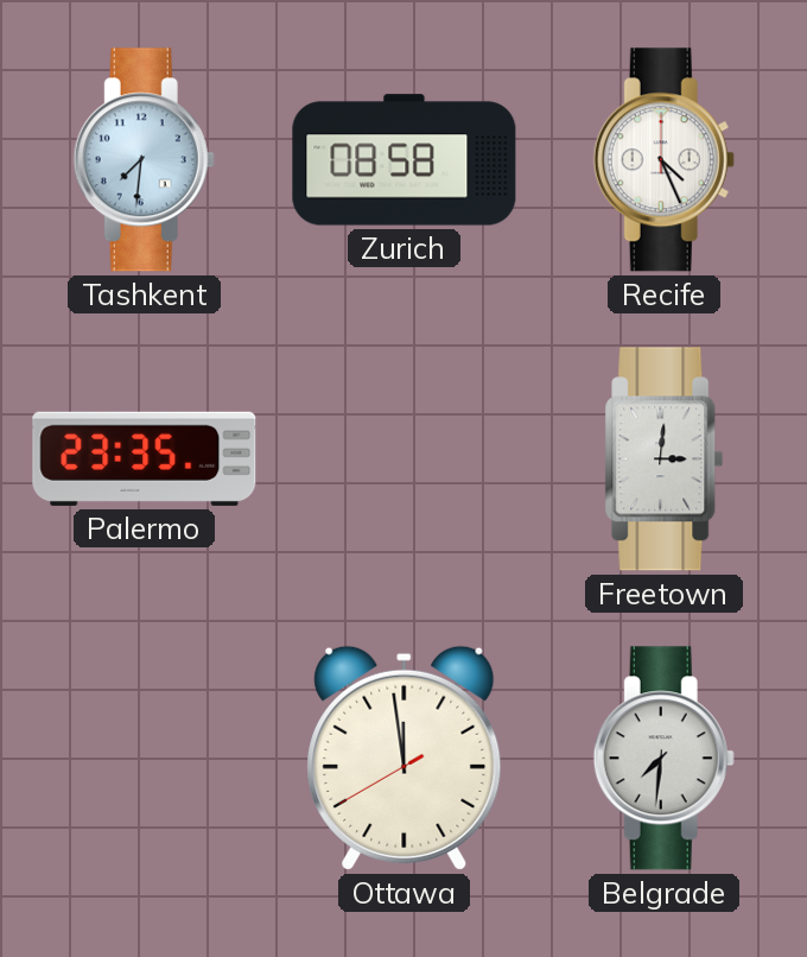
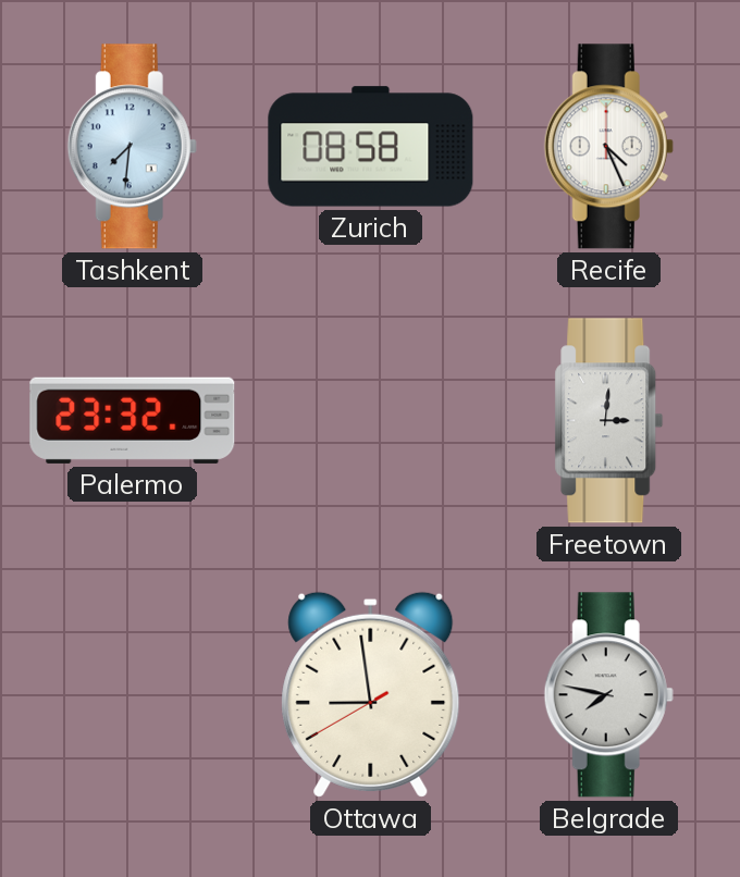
Palermo: 23:35 -> 23:32 (133, 420)
Ottawa: 11:58 -> 8:58 (371, 694)
Belgrade: 7:31 -> 7:47 (608, 695)
